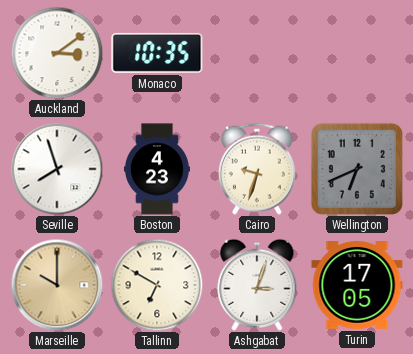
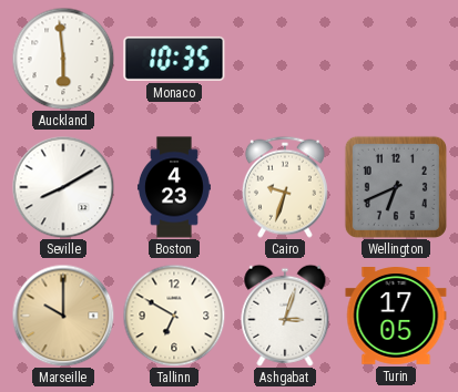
Auckland: 3:09 -> 5:59 (63, 59)
Seville: 7:57 -> 8:10 (63, 187)
